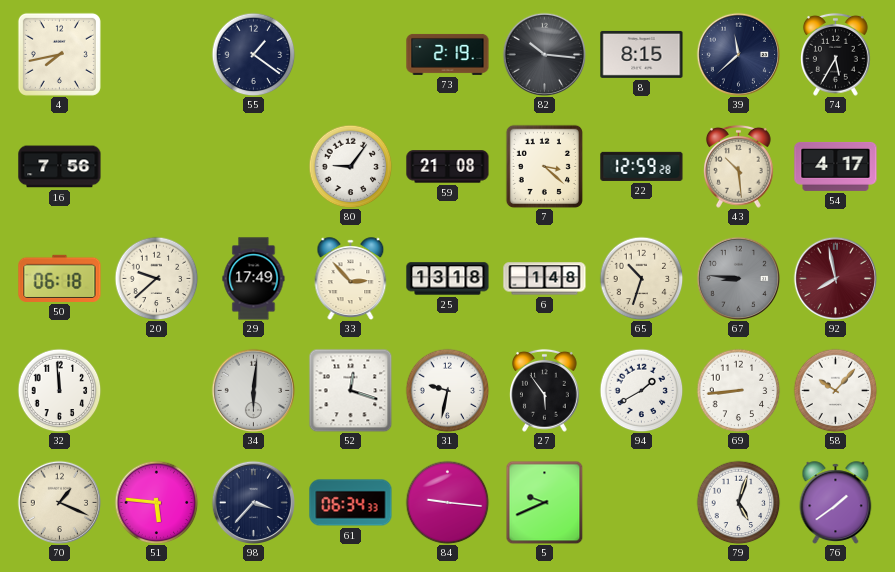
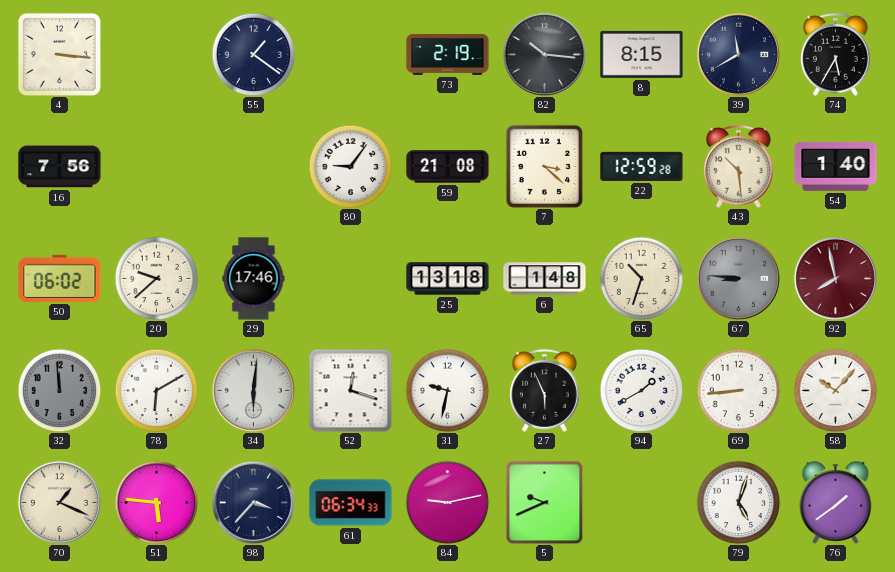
4: 7:43 -> 3:16 (59, 54)
39: 11:38 -> 11:40 (738, 54)
54: 4:17 -> 1:40 (836, 166)
50: 06:18 -> 06:02 (60, 278)
29: 17:49 -> 17:46 (254, 279)
33: 2:53 -> none (351, 278)
32 dial: white -> grey (59, 390)
78: none -> 6:10 (156, 390)
27: 5:54 -> 5:56 (545, 390)
84: 9:16 -> 9:13 (447, 502)
